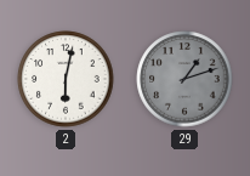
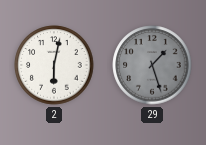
29: 1:12 -> 1:27 (152, 65)
